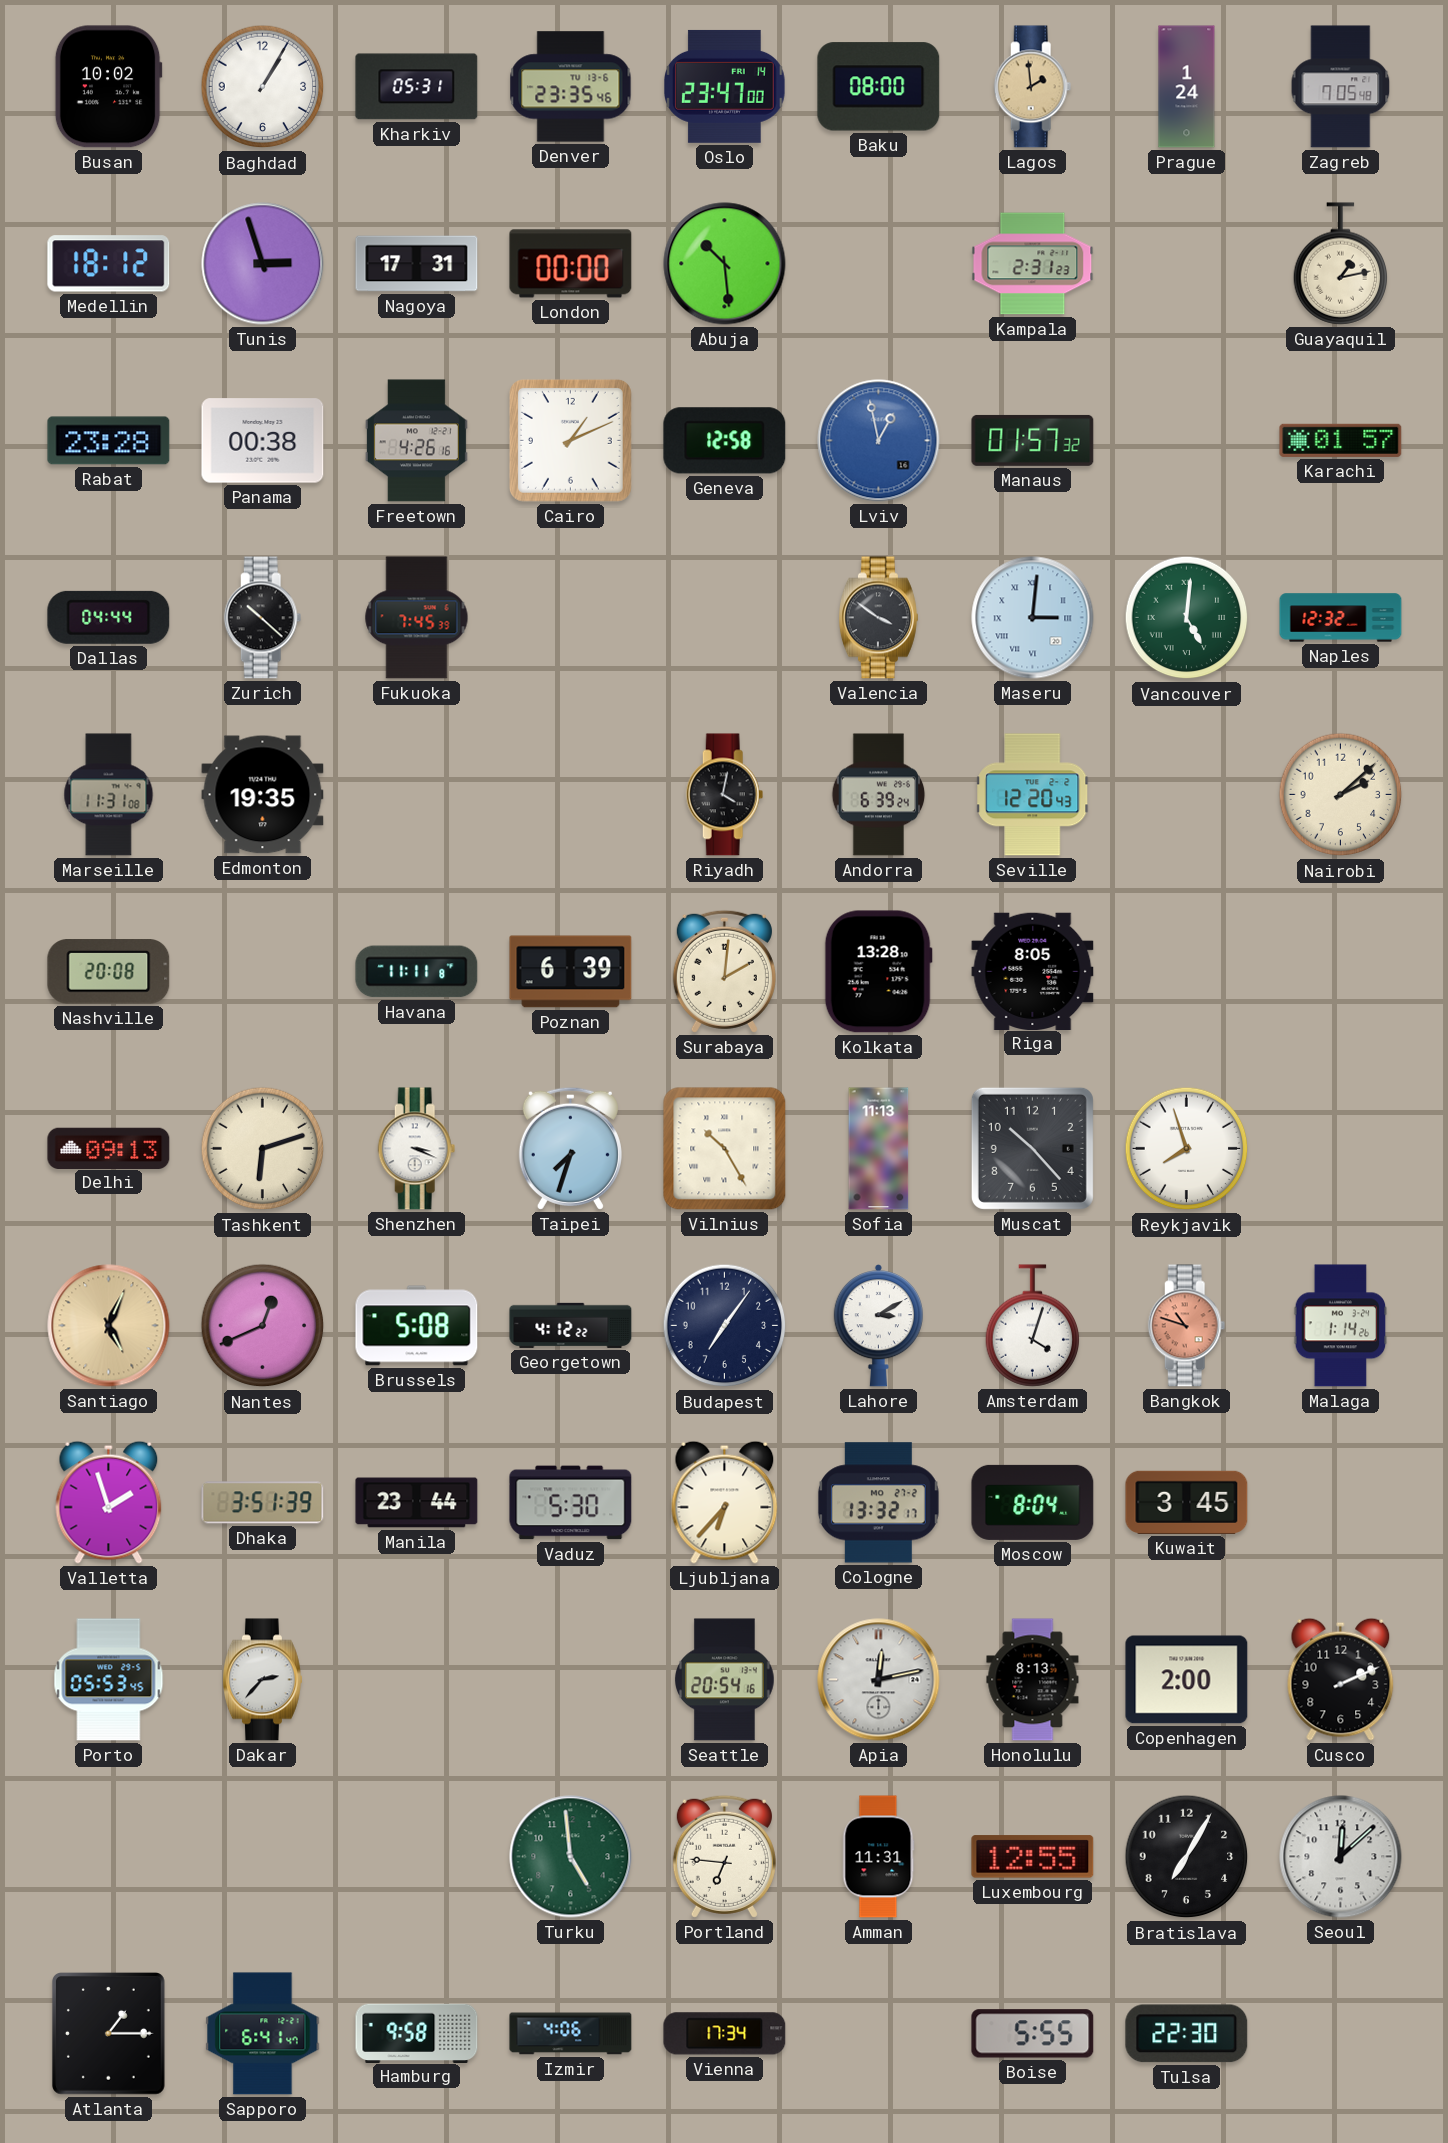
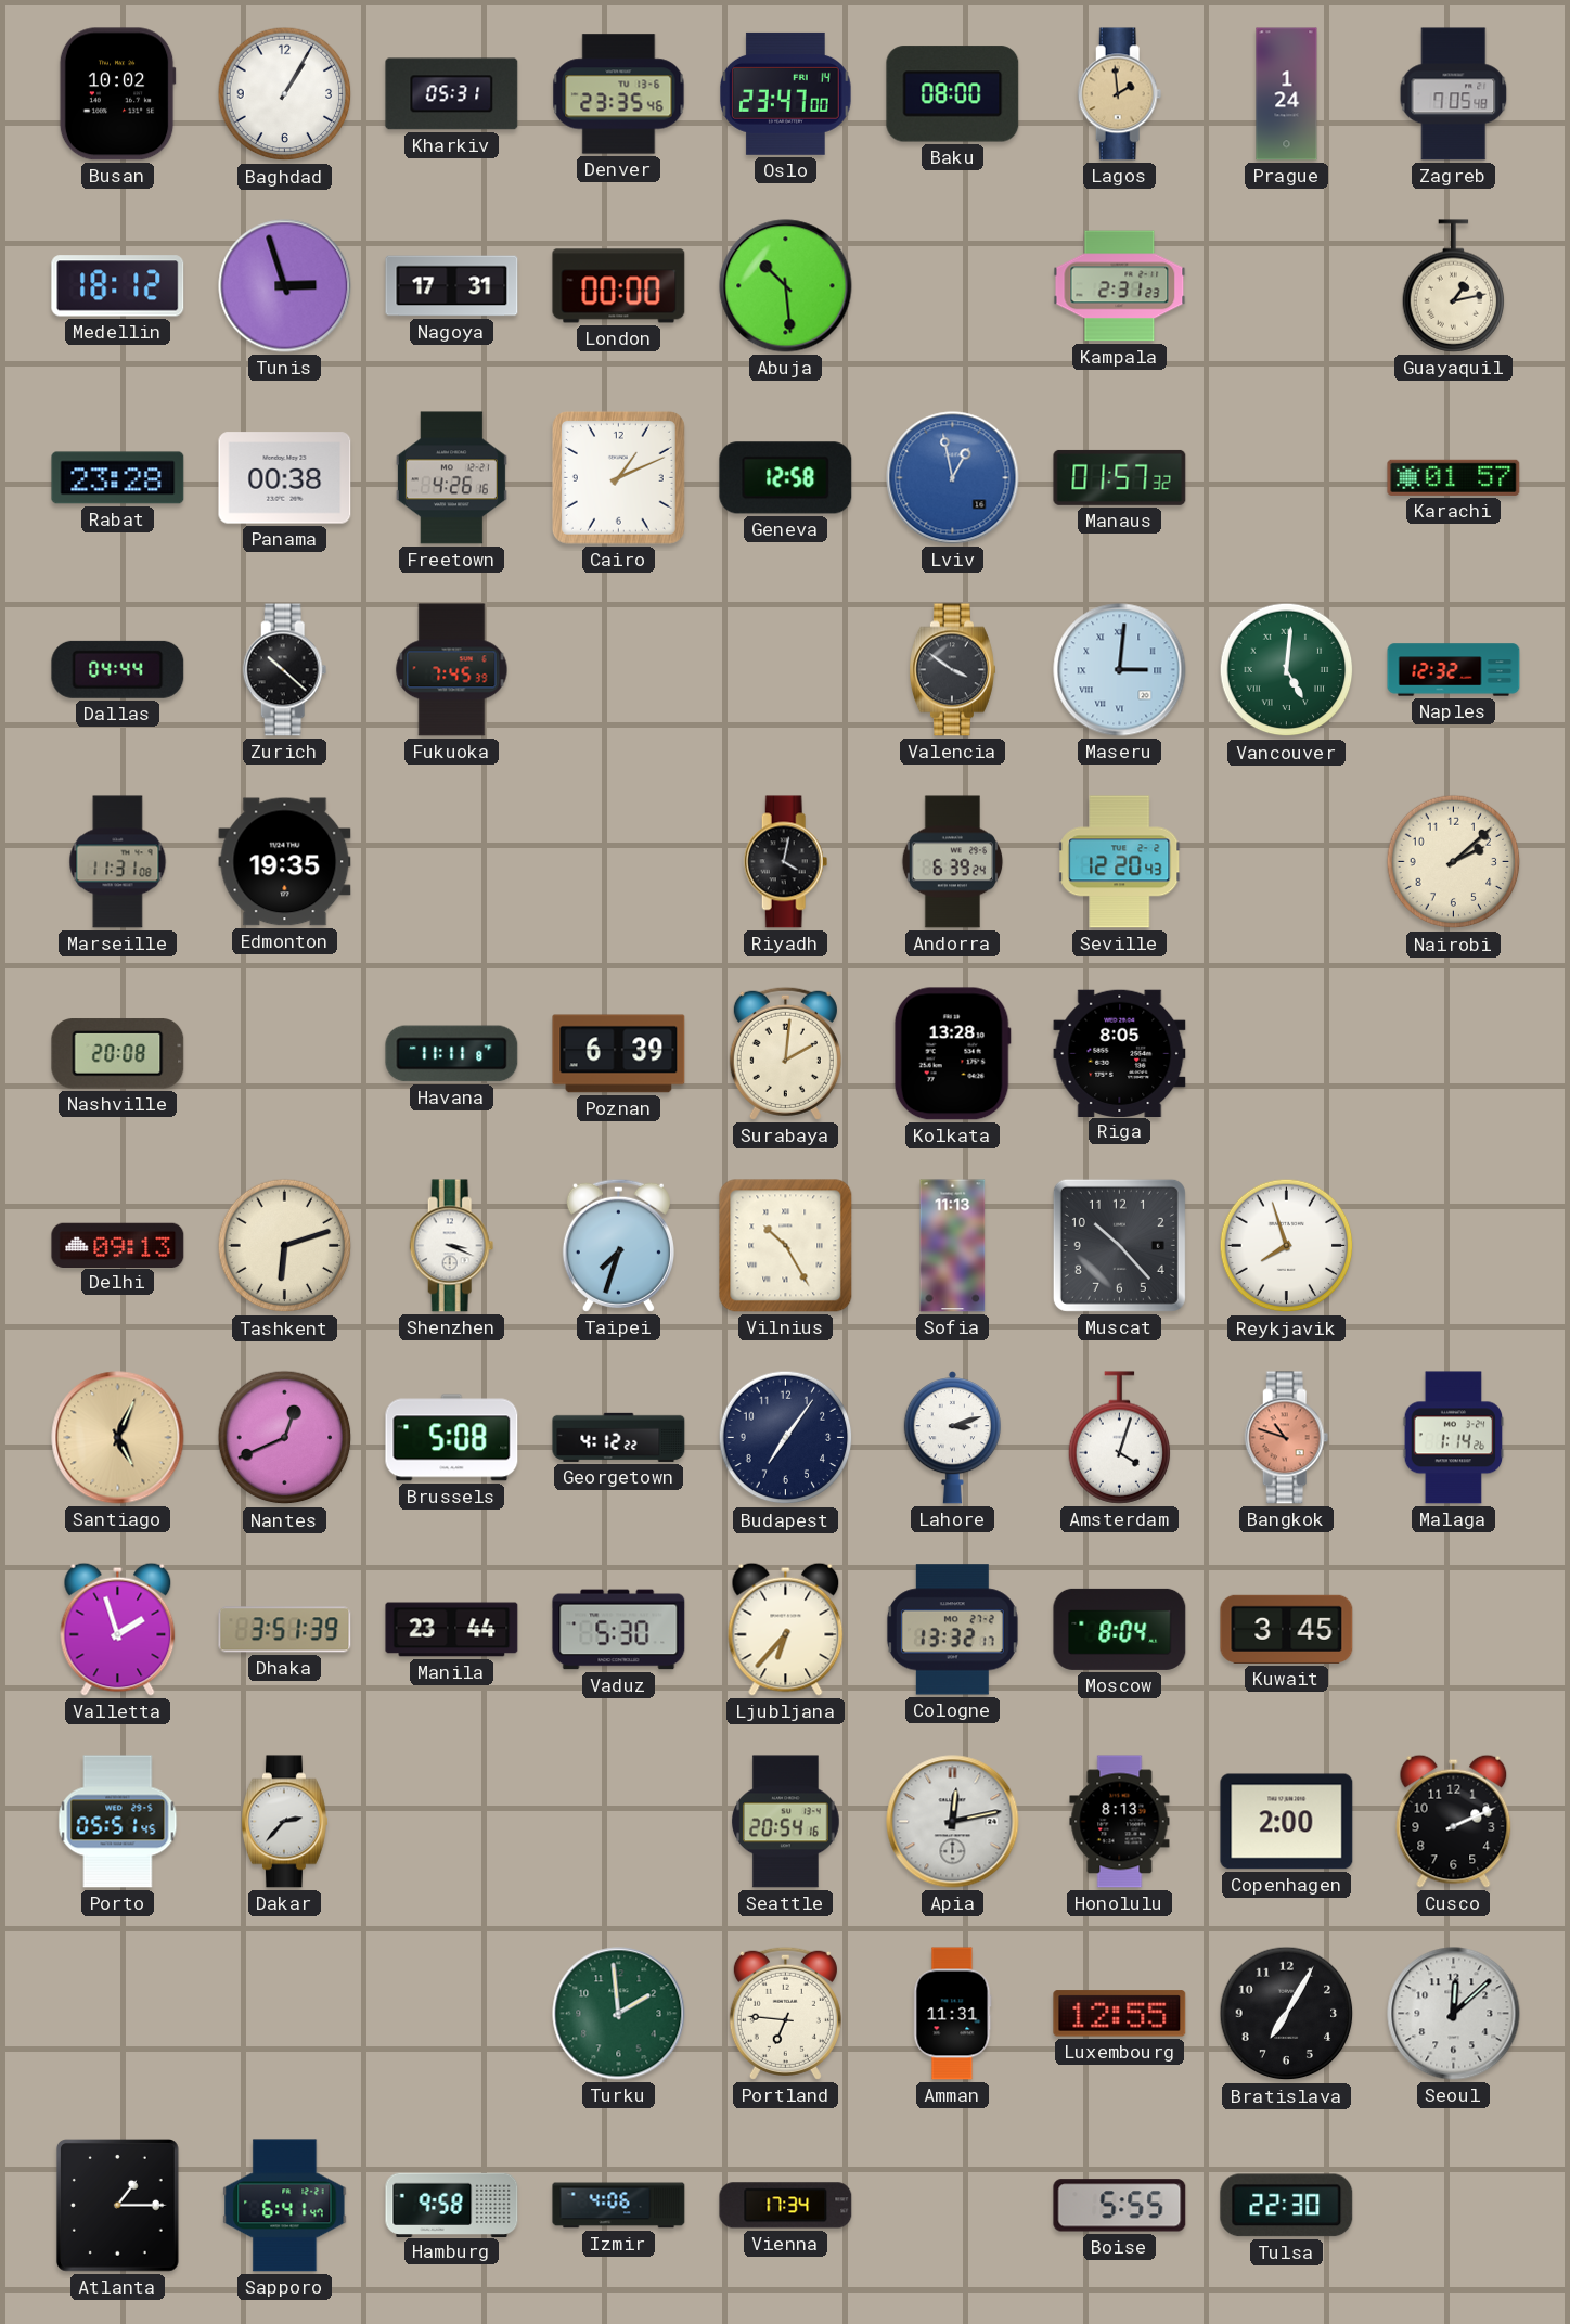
Lahore: 3:10 -> 3:12 (952, 1438)
Porto: 05:53 -> 05:51 (118, 1822)
Turku: 4:59 -> 1:59 (619, 2014)
